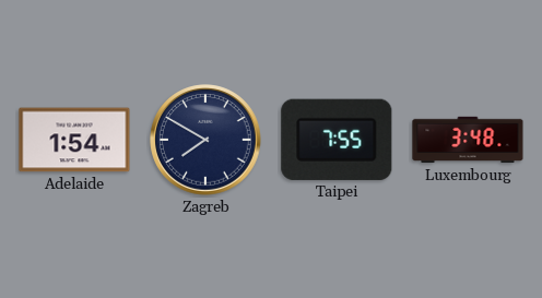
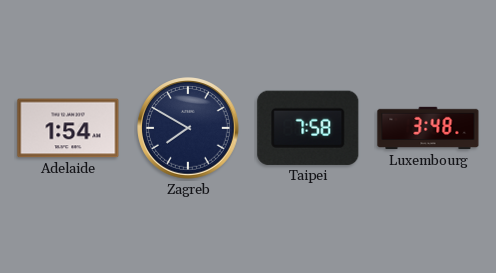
Taipei: 7:55 -> 7:58 (308, 128)
